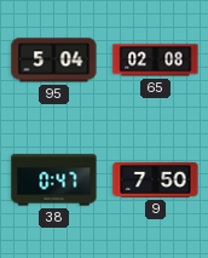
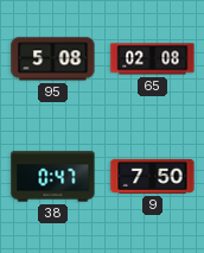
95: 5:04 -> 5:08 (53, 59)
